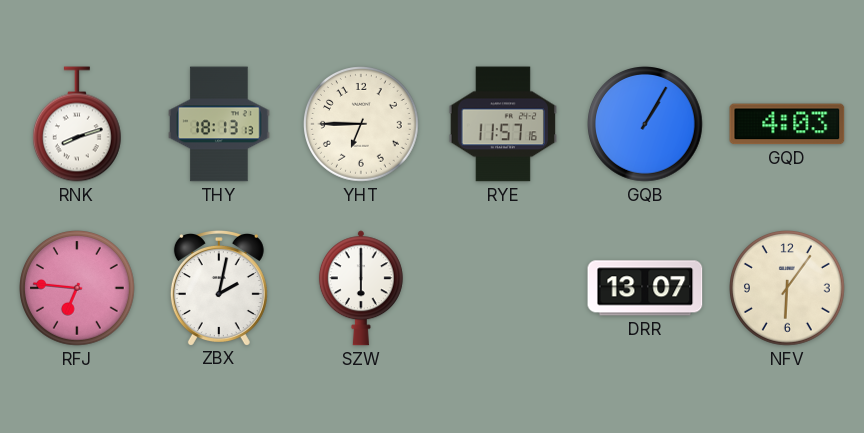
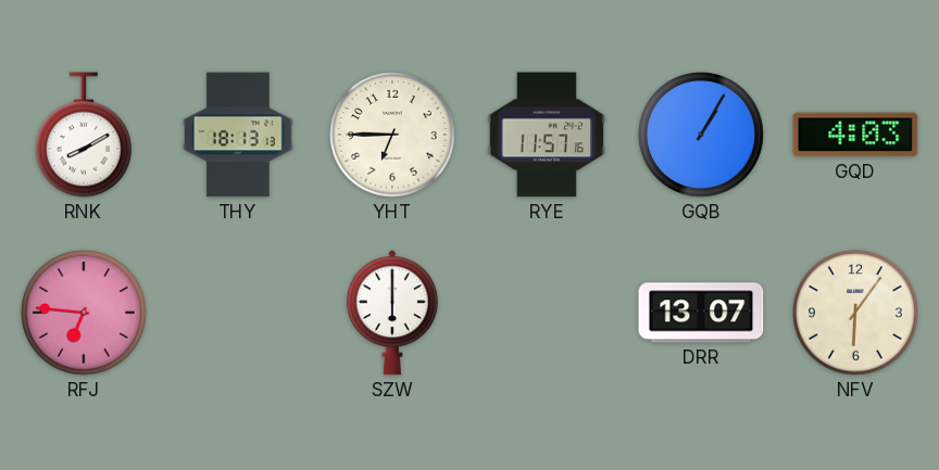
RNK: 8:12 -> 8:10 (84, 135)
ZBX: 2:02 -> none (219, 288)
